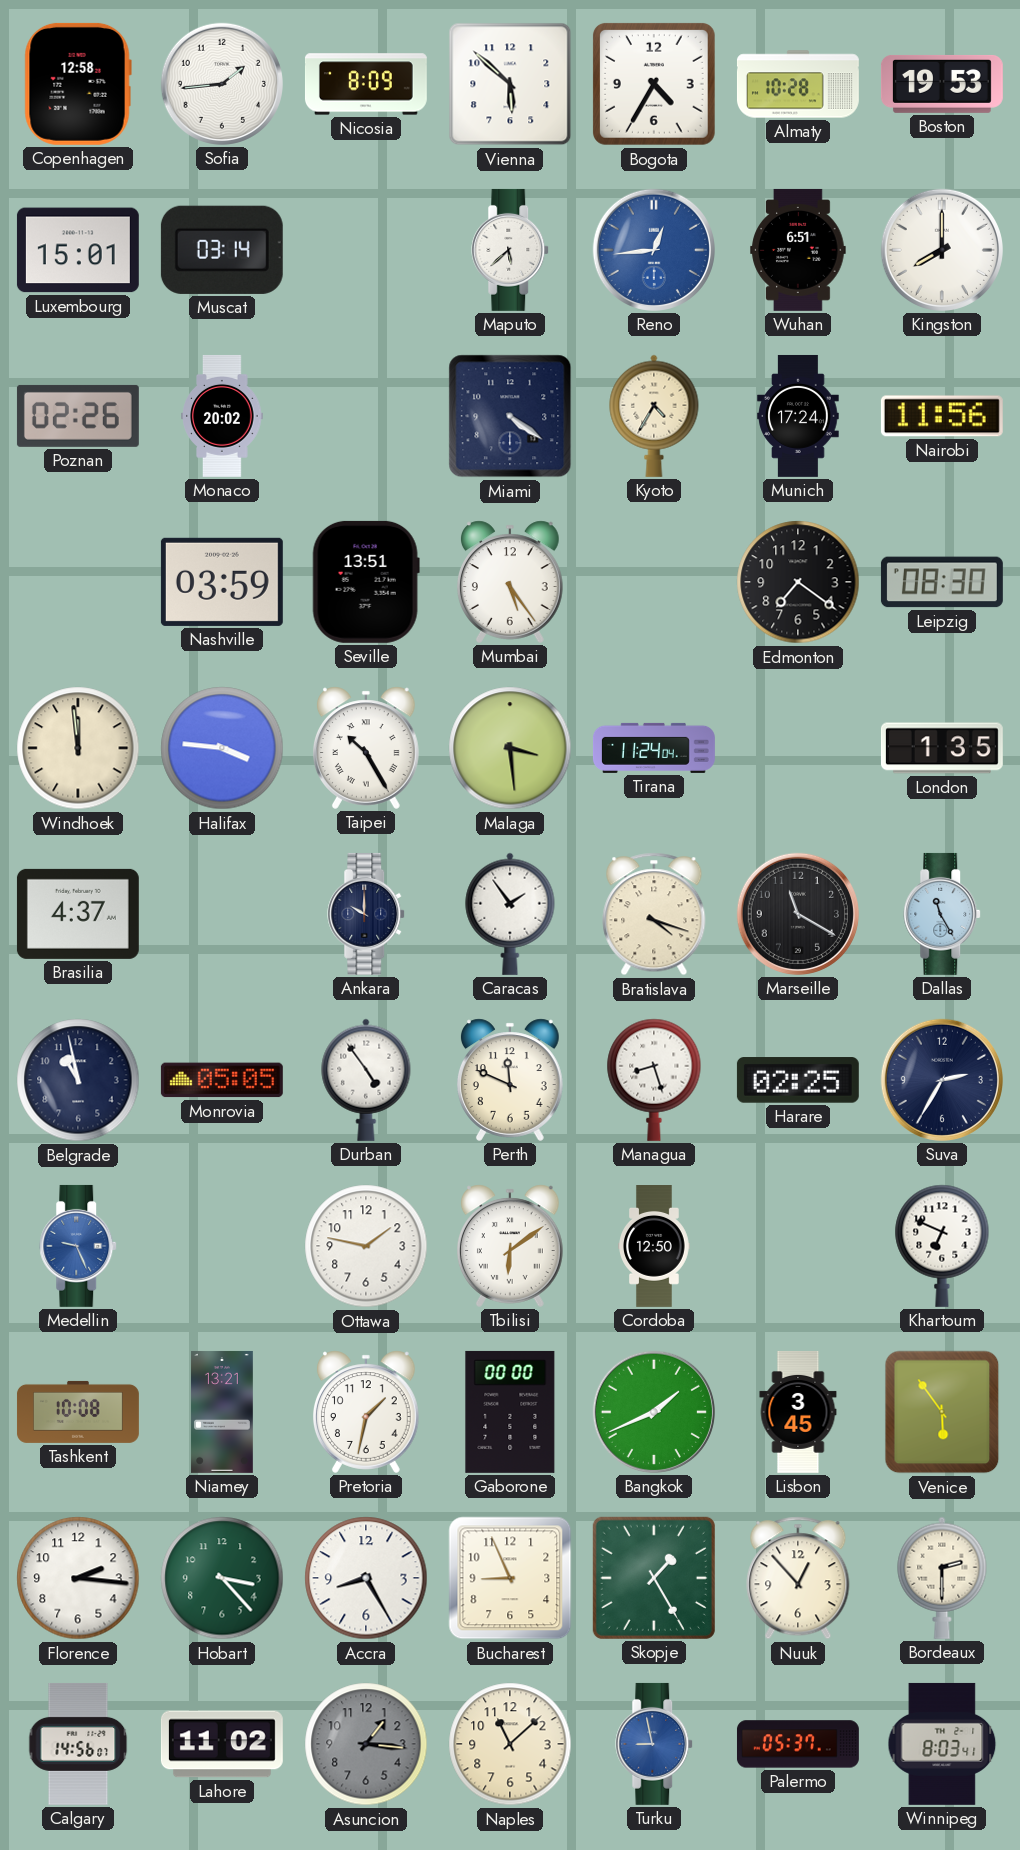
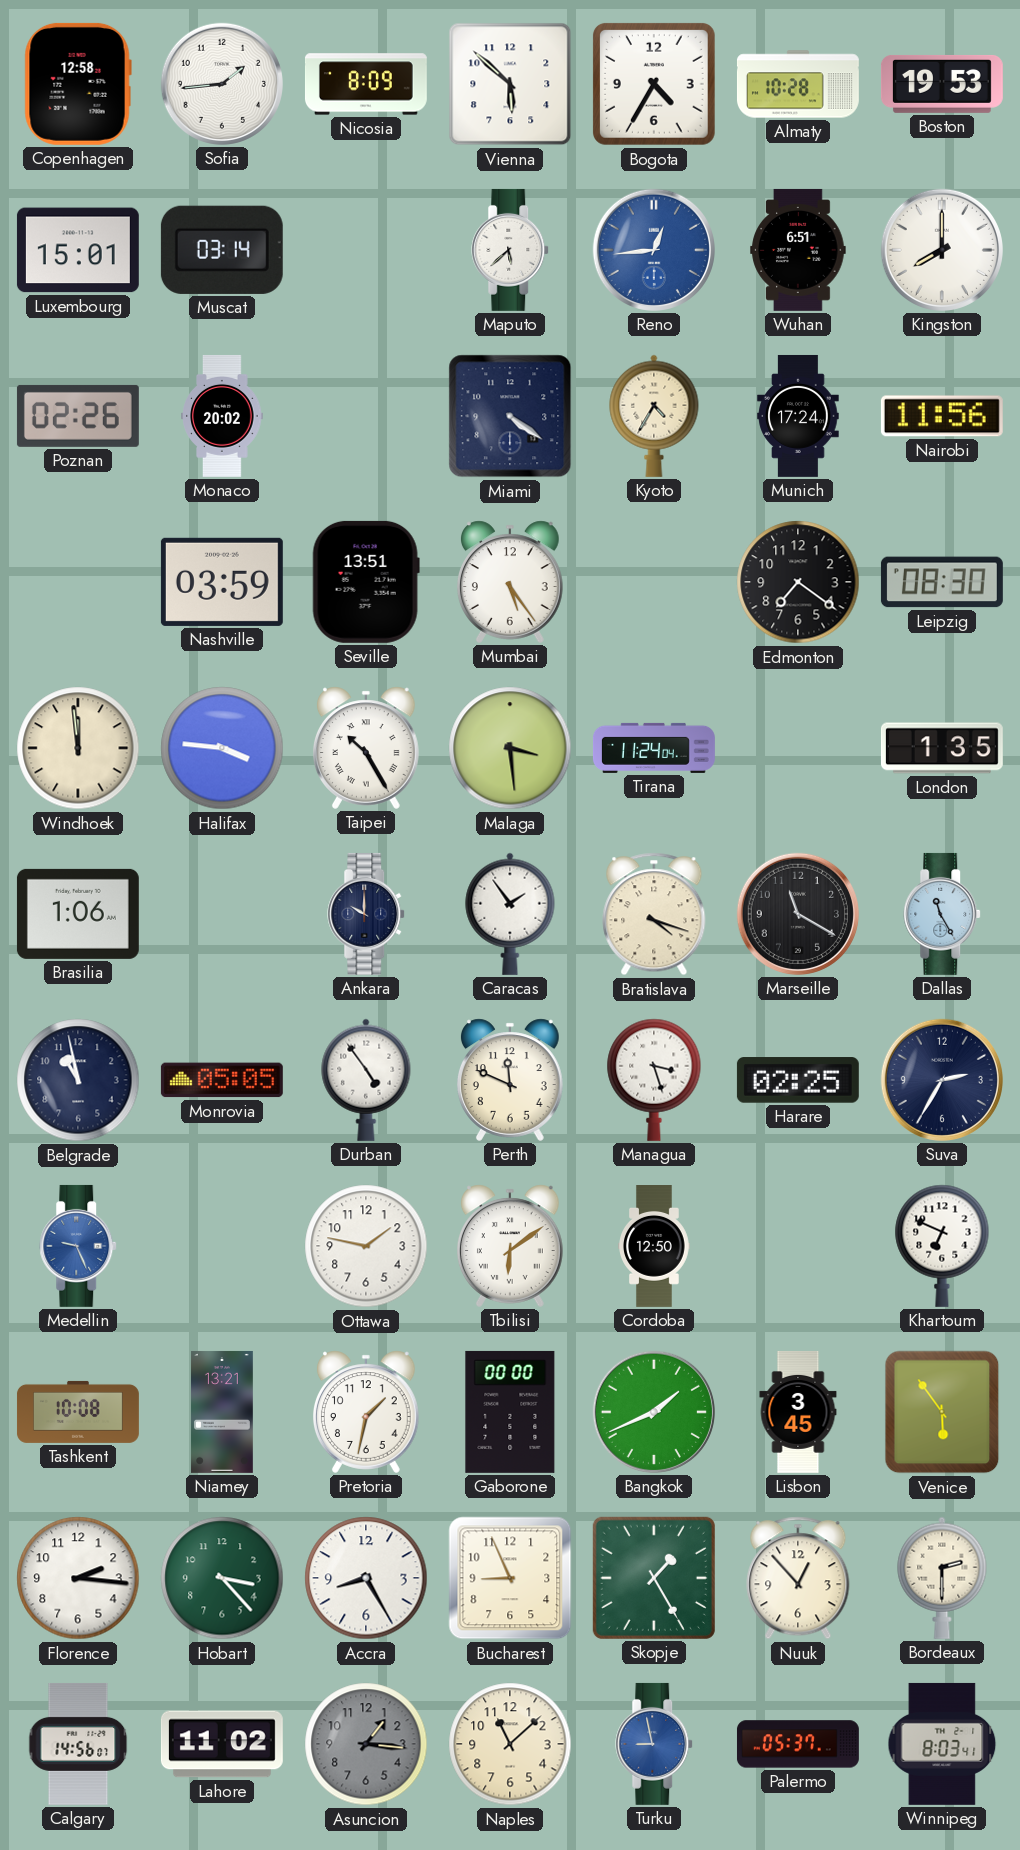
Brasilia: 4:37 -> 1:06 (78, 914)
Managua: 8:27 -> 3:27 (654, 1080)
